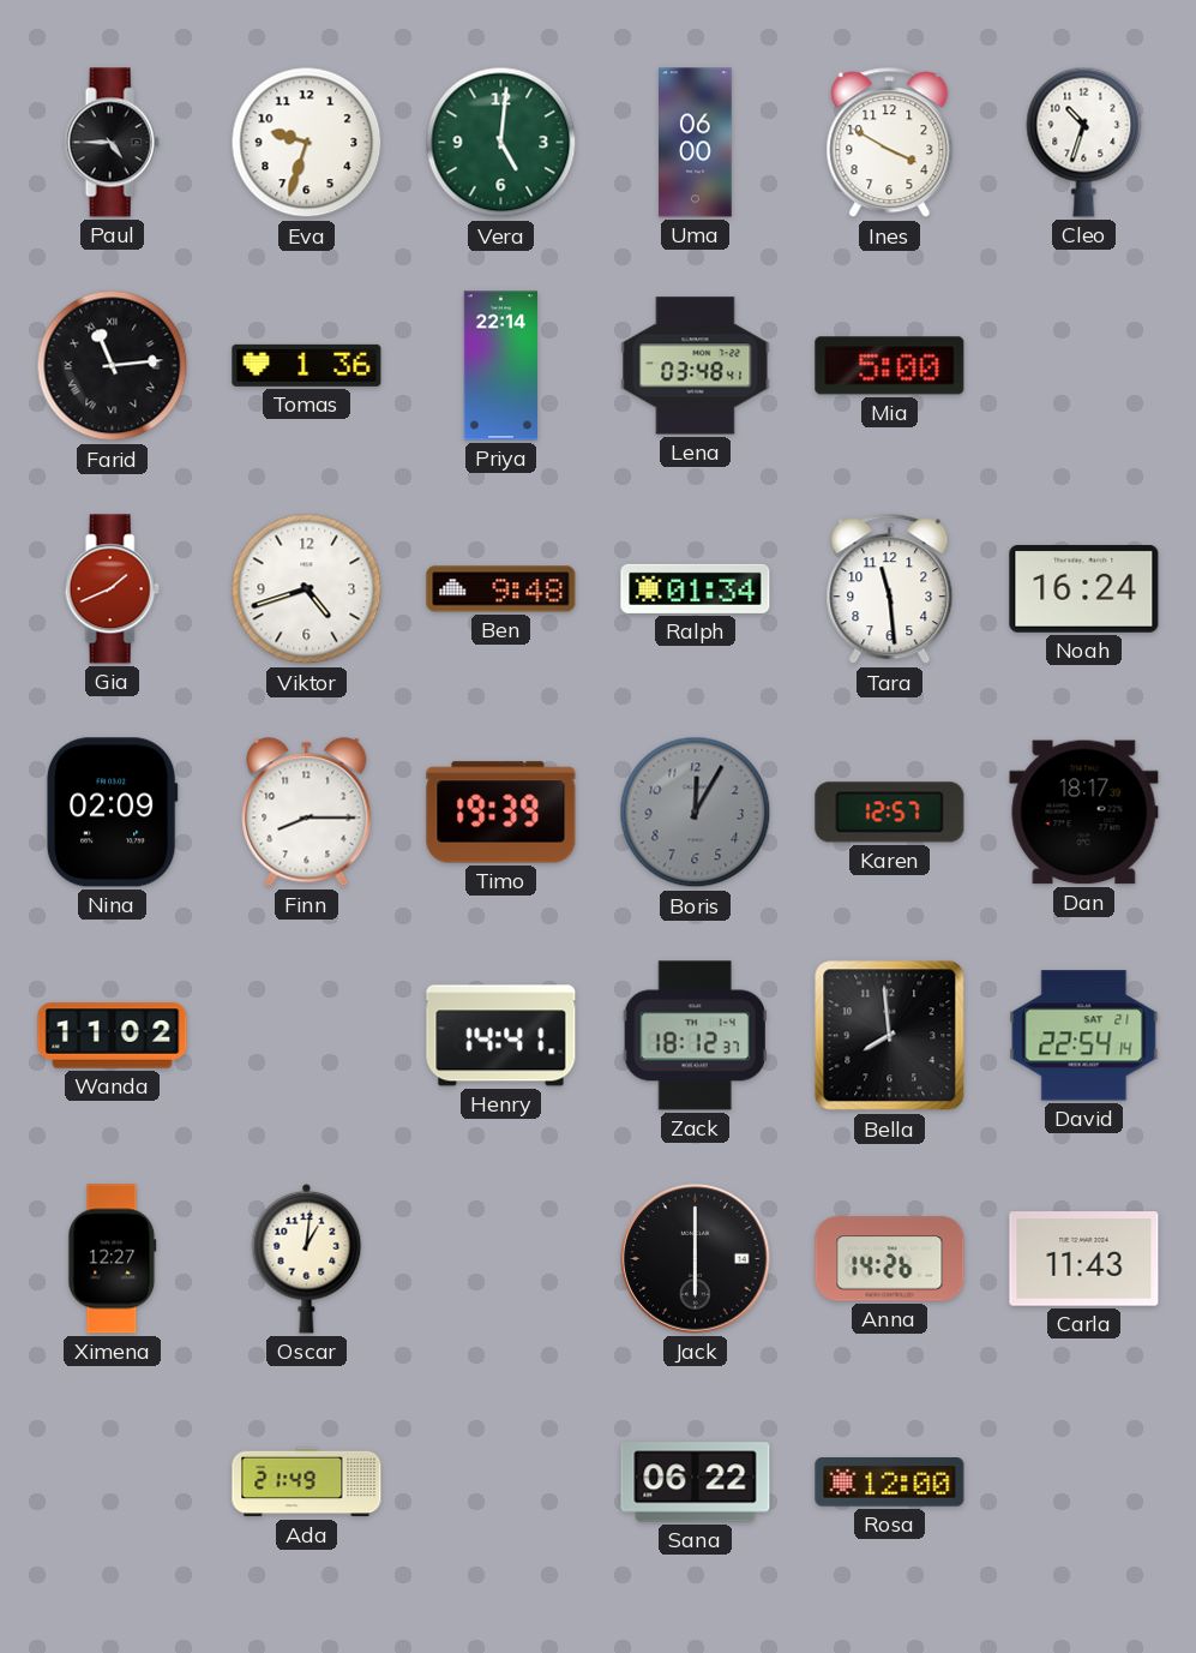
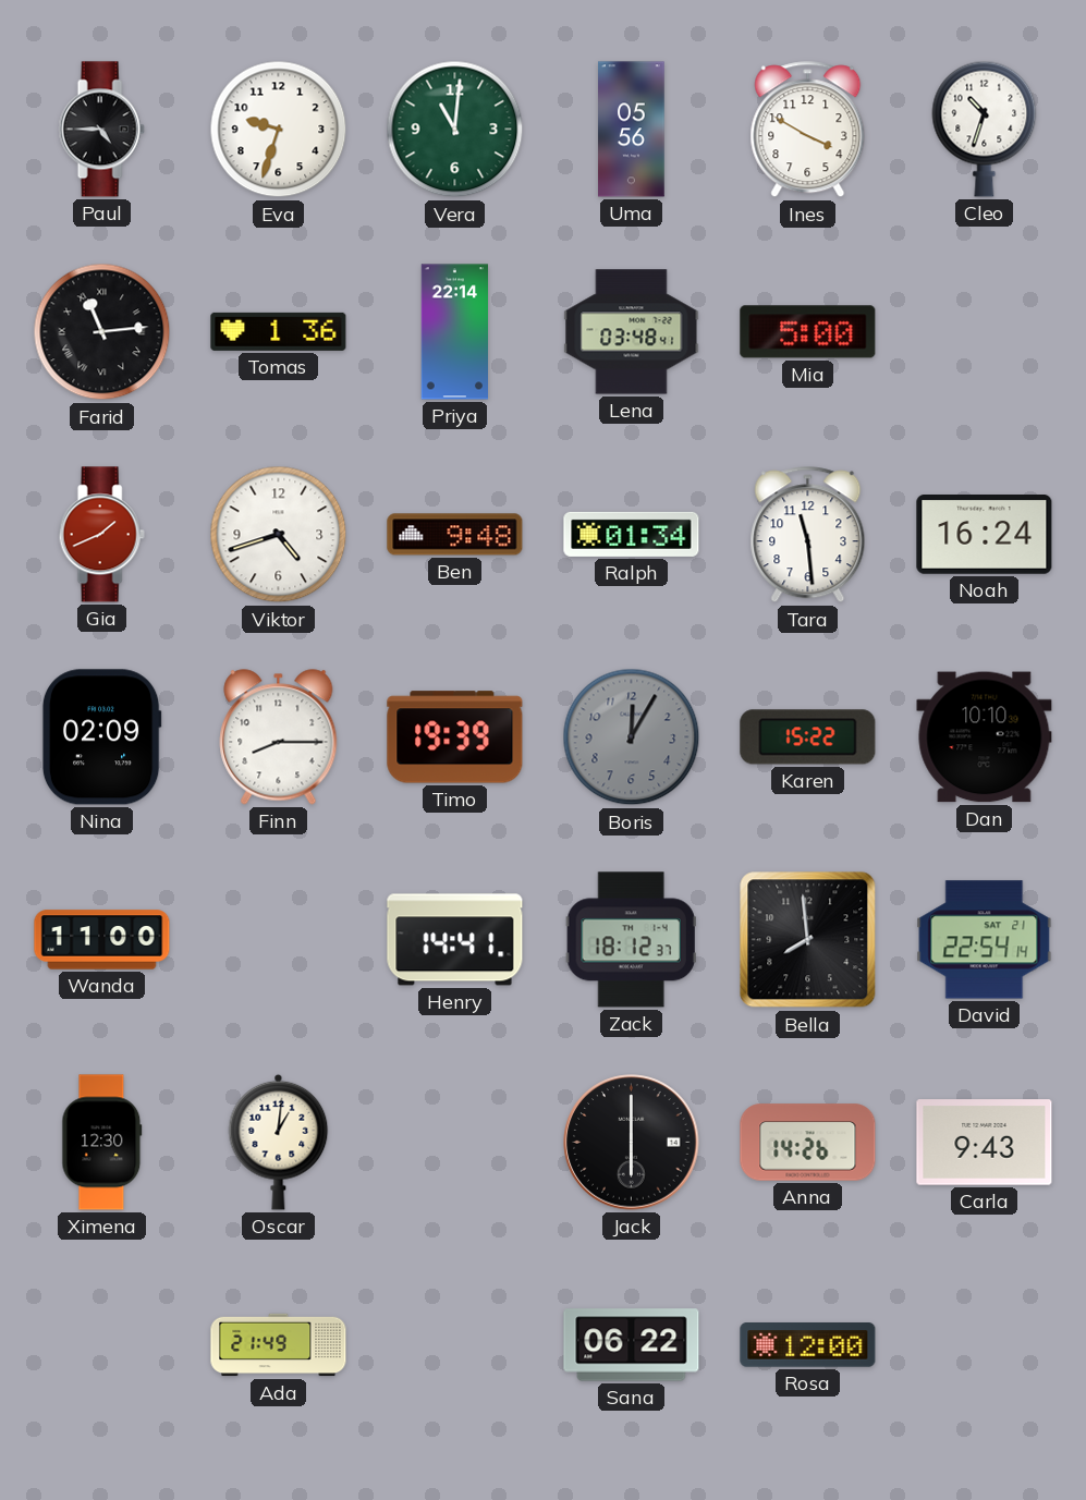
Vera: 5:01 -> 11:01 (455, 130)
Uma: 06:00 -> 05:56 (632, 130)
Karen: 12:57 -> 15:22 (808, 737)
Dan: 18:17 -> 10:10 (985, 737)
Wanda: 11:02 -> 11:00 (102, 940)
Ximena: 12:27 -> 12:30 (102, 1143)
Carla: 11:43 -> 9:43 (985, 1143)
